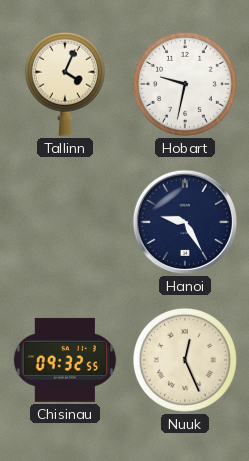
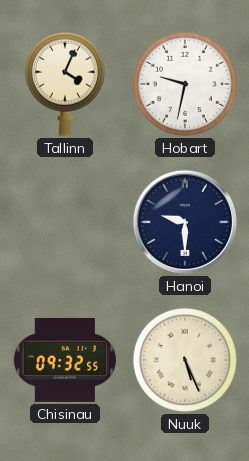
Hanoi: 9:25 -> 9:30 (185, 222)
Nuuk: 12:26 -> 5:26 (185, 360)
